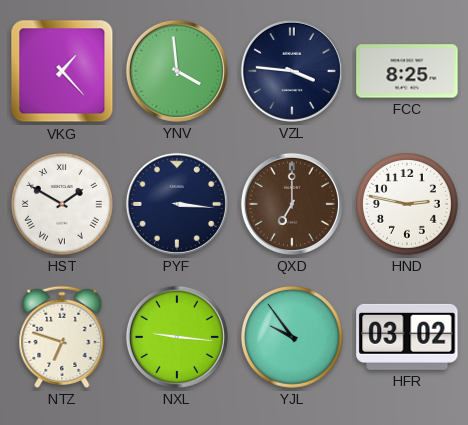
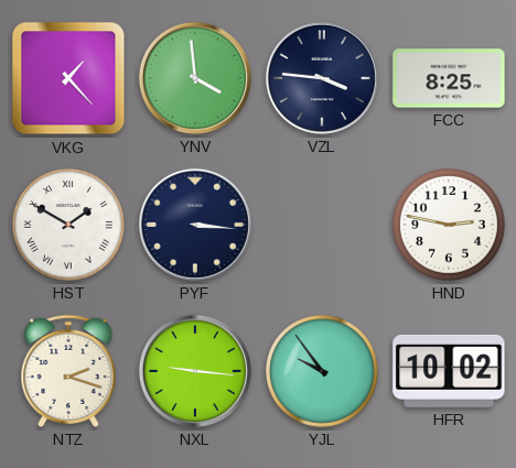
QXD: 7:00 -> none (292, 204)
NTZ: 6:48 -> 2:18 (68, 371)
HFR: 03:02 -> 10:02 (449, 371)
